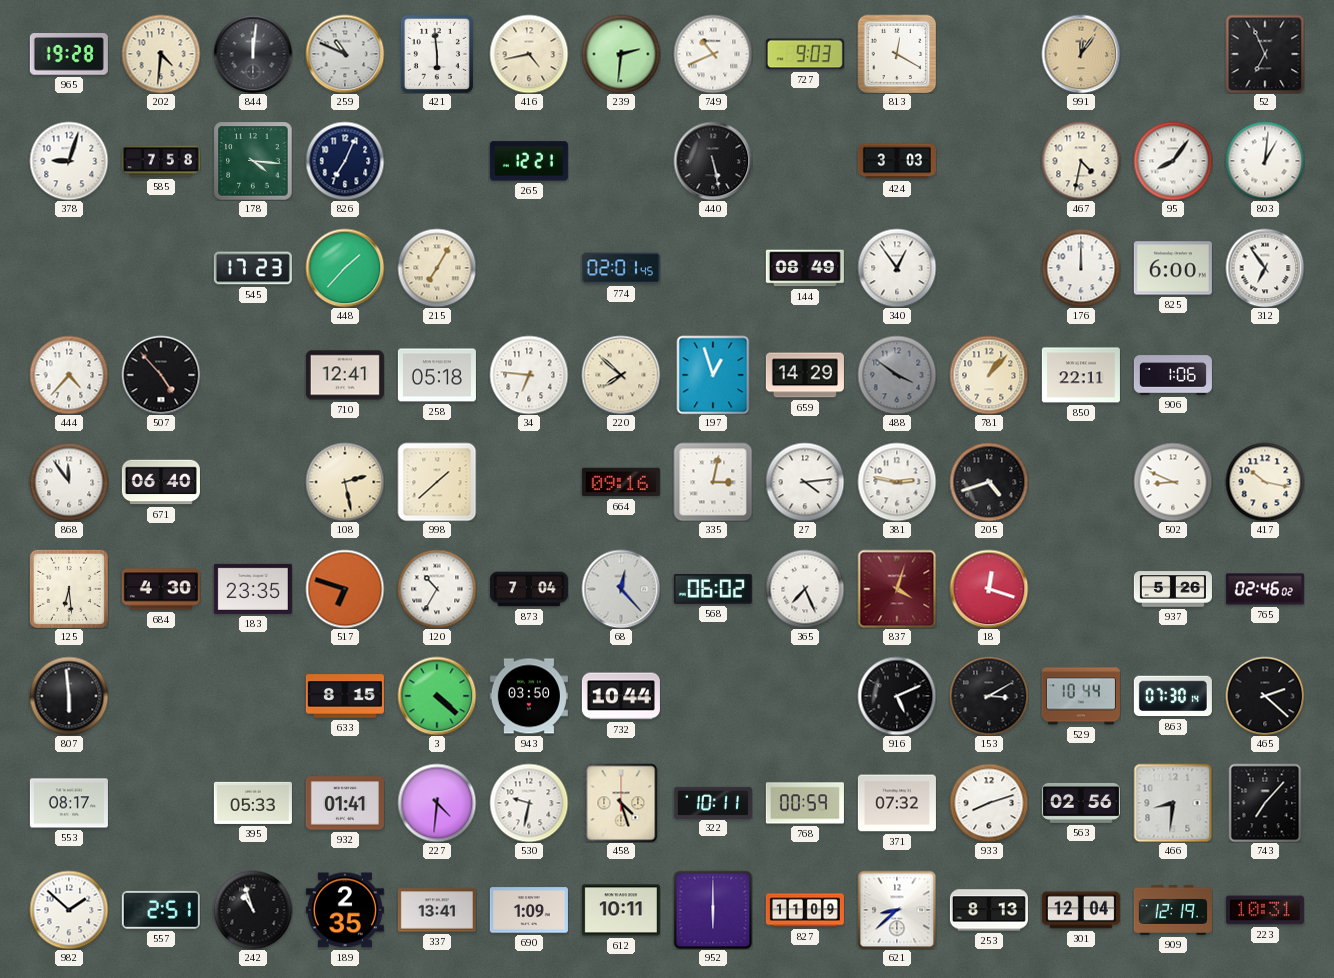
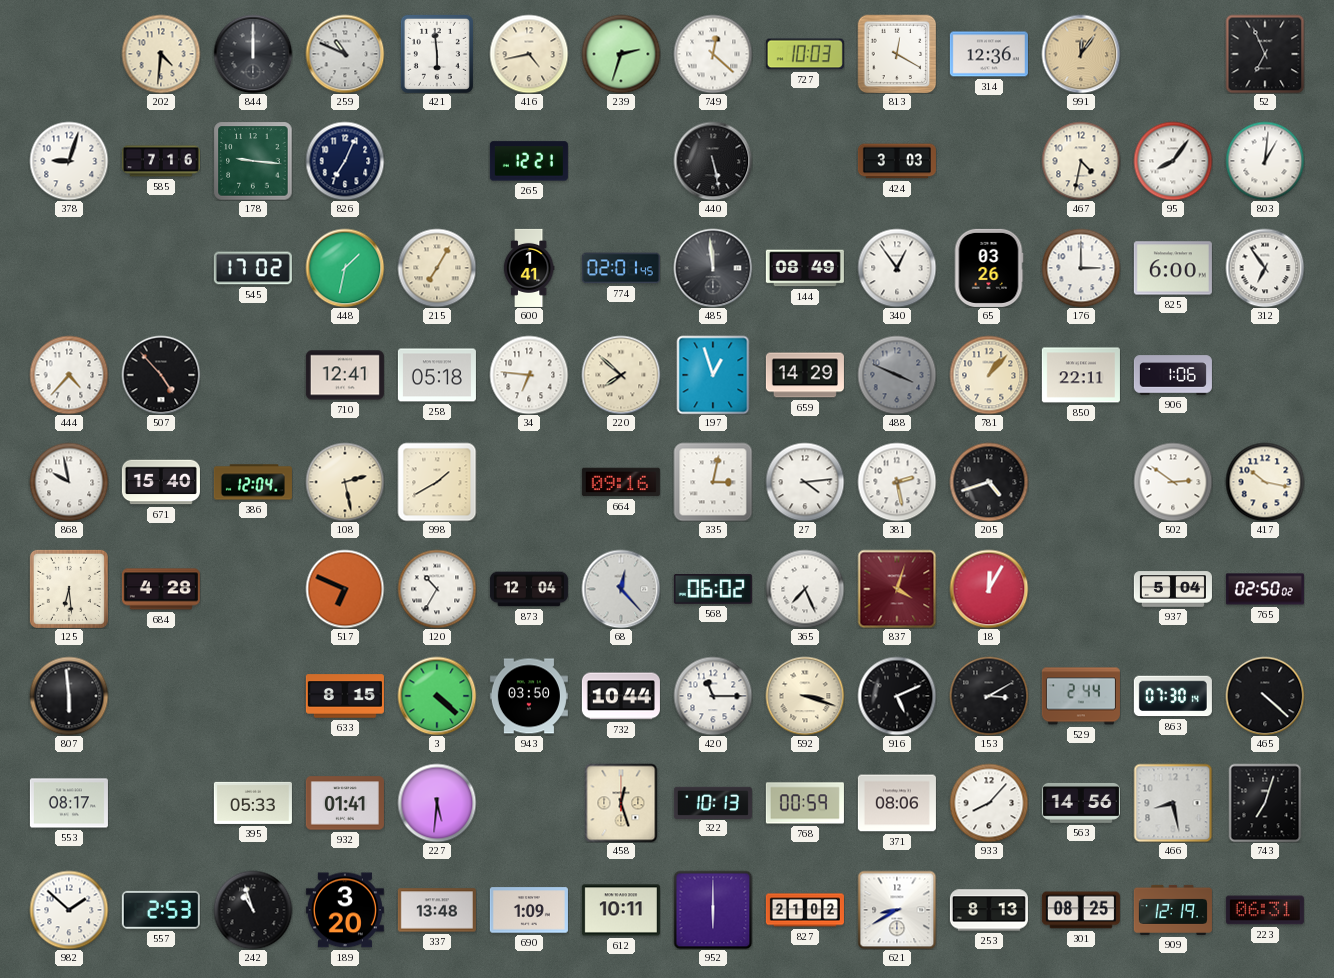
965: 19:28 -> none (69, 55)
844: 12:01 -> 12:00 (253, 54)
239: 2:31 -> 2:33 (621, 54)
749: 10:41 -> 12:22 (713, 54)
727: 9:03 -> 10:03 (805, 54)
314: none -> 12:36 (989, 54)
585: 7:58 -> 7:16 (161, 161)
178: 4:16 -> 9:16 (253, 161)
545: 17:23 -> 17:02 (253, 268)
448: 1:37 -> 1:32 (345, 268)
600: none -> 1:41 (529, 268)
485: none -> 11:59 (713, 268)
65: none -> 03:26 (989, 268)
176: 12:00 -> 3:00 (1081, 268)
488: 3:51 -> 3:49 (897, 375)
868: 11:54 -> 9:58 (69, 482)
671: 06:40 -> 15:40 (161, 482)
386: none -> 12:04 (253, 482)
998: 1:38 -> 1:40 (437, 482)
381: 2:47 -> 2:28 (897, 482)
502: 8:49 -> 2:51 (1173, 482)
684: 4:30 -> 4:28 (161, 589)
183: 23:35 -> none (253, 589)
517: 6:48 -> 6:49 (345, 589)
873: 7:04 -> 12:04 (529, 589)
18: 12:18 -> 12:05 (989, 589)
937: 5:26 -> 5:04 (1173, 589)
765: 02:46 -> 02:50 (1265, 589)
420: none -> 11:15 (713, 696)
592: none -> 3:18 (805, 696)
529: 10:44 -> 2:44 (1081, 696)
465: 2:22 -> 4:22 (1265, 696)
227: 4:31 -> 5:31 (437, 803)
530: 9:32 -> none (529, 803)
458: 4:27 -> 12:27 (621, 803)
322: 10:11 -> 10:13 (713, 802)
371: 07:32 -> 08:06 (897, 803)
933: 8:12 -> 8:07 (989, 803)
563: 02:56 -> 14:56 (1081, 803)
466: 8:31 -> 8:28 (1173, 803)
743: 7:07 -> 7:03 (1265, 803)
557: 2:51 -> 2:53 (161, 910)
189: 2:35 -> 3:20 (345, 910)
337: 13:41 -> 13:48 (437, 910)
827: 11:09 -> 21:02 (805, 910)
621: 8:38 -> 8:40 (897, 910)
301: 12:04 -> 08:25 (1081, 910)
223: 10:31 -> 06:31 (1265, 910)
